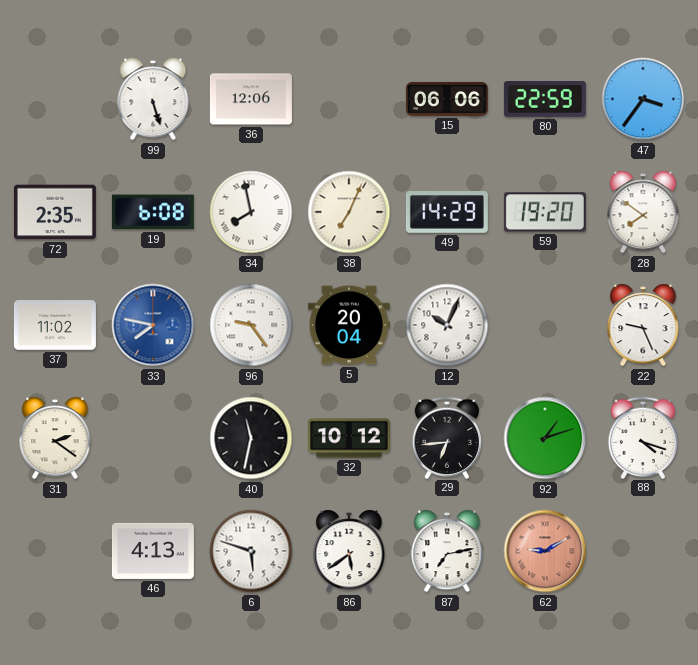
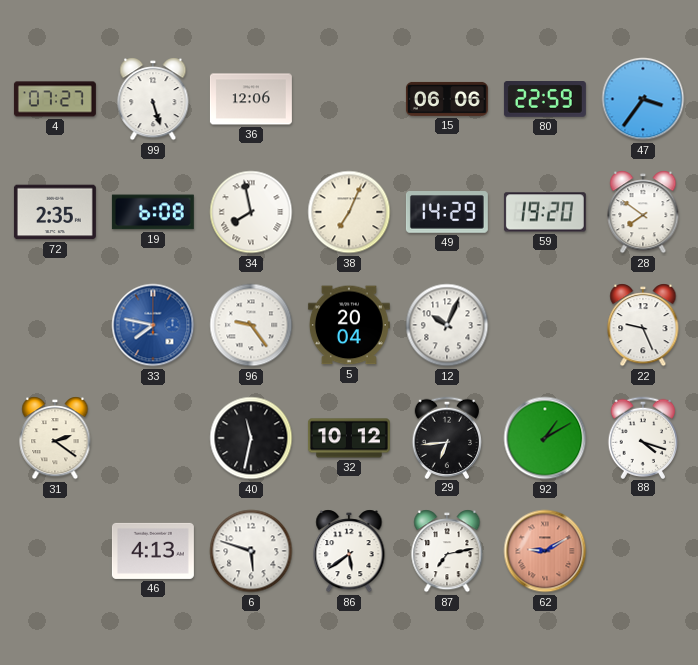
4: none -> 07:27 (55, 99)
37: 11:02 -> none (55, 325)
92: 1:12 -> 1:10 (545, 438)
